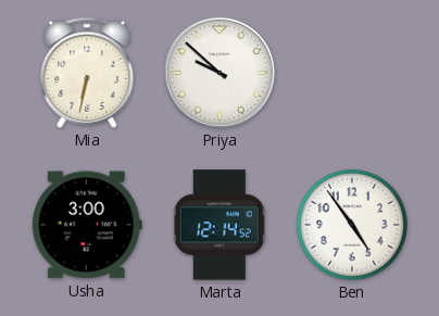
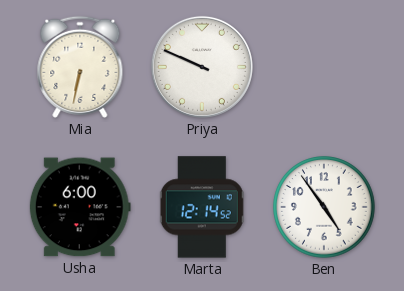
Priya: 9:52 -> 9:49 (202, 67)
Usha: 3:00 -> 6:00 (80, 207)
